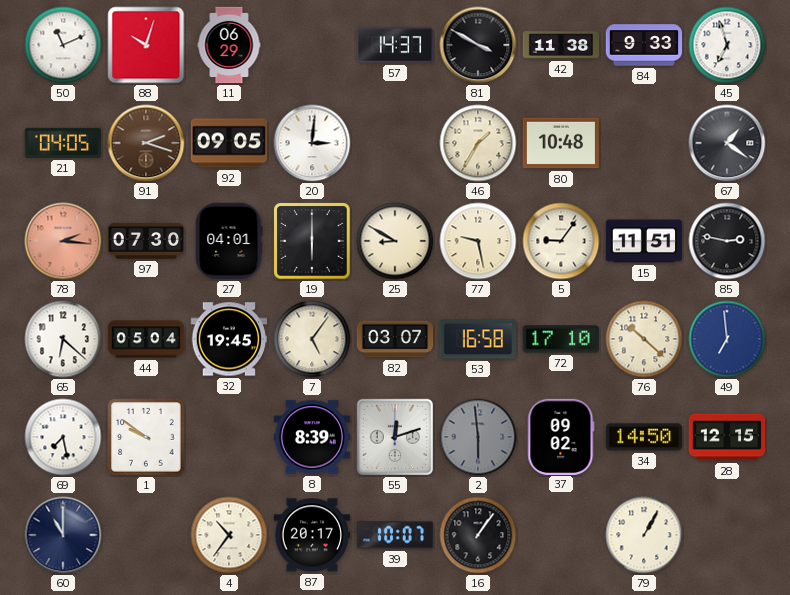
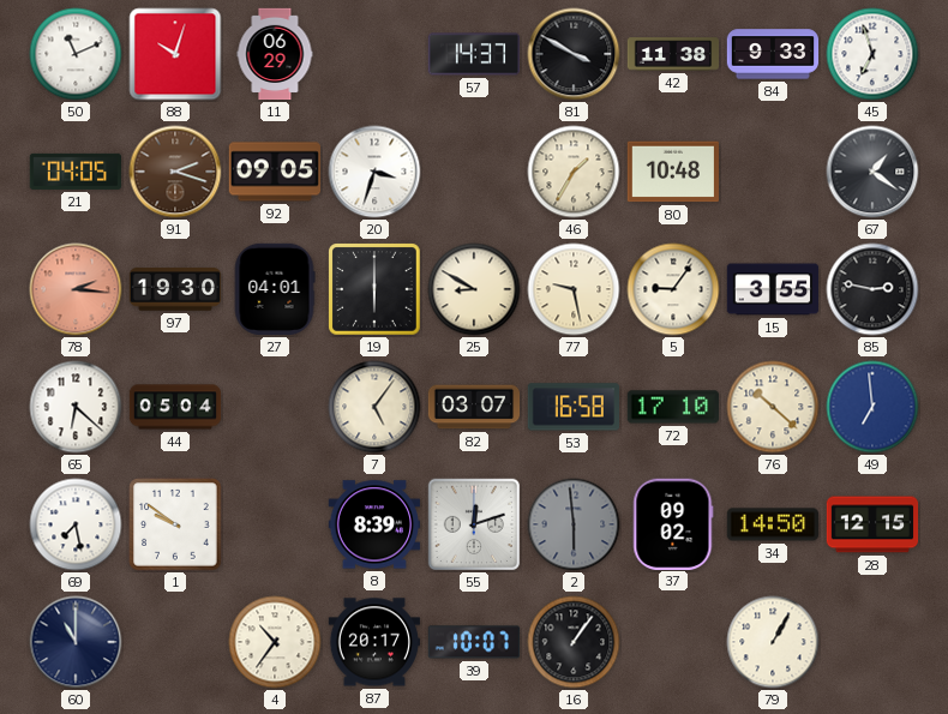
20: 3:01 -> 3:33 (374, 172)
97: 07:30 -> 19:30 (175, 289)
15: 11:51 -> 3:55 (773, 289)
32: 19:45 -> none (229, 339)
